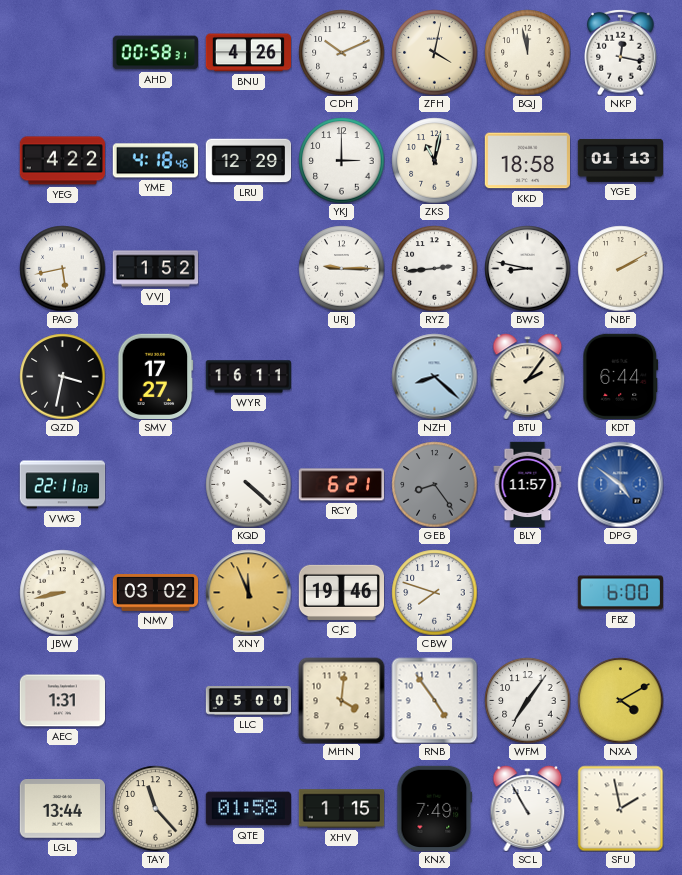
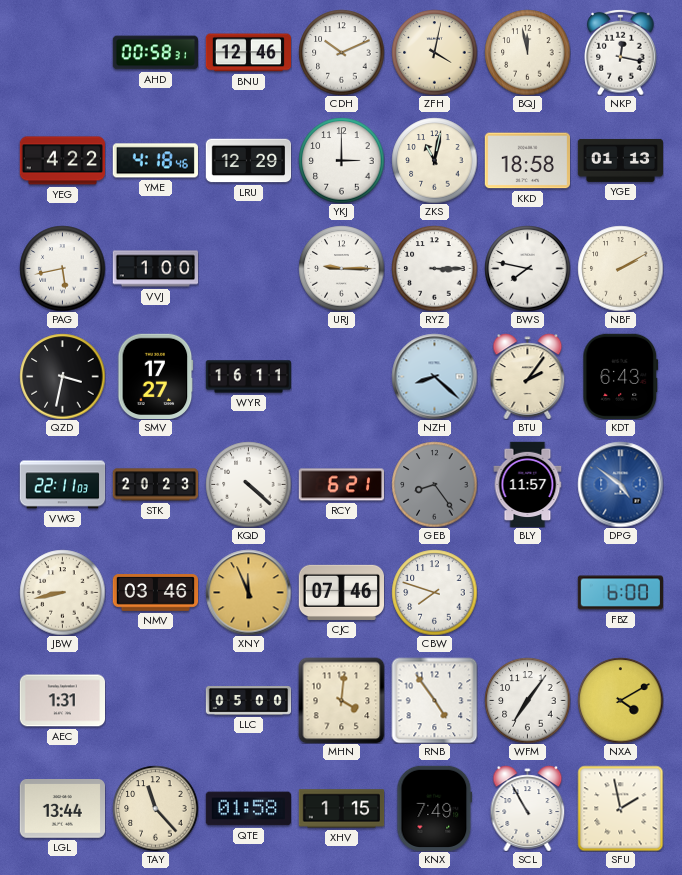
BNU: 4:26 -> 12:46 (248, 53)
VVJ: 1:52 -> 1:00 (155, 269)
RYZ: 2:44 -> 3:15 (434, 268)
BWS: 8:47 -> 7:47 (527, 268)
KDT: 6:44 -> 6:43 (621, 376)
STK: none -> 20:23 (155, 485)
NMV: 03:02 -> 03:46 (155, 593)
CJC: 19:46 -> 07:46 (341, 592)
